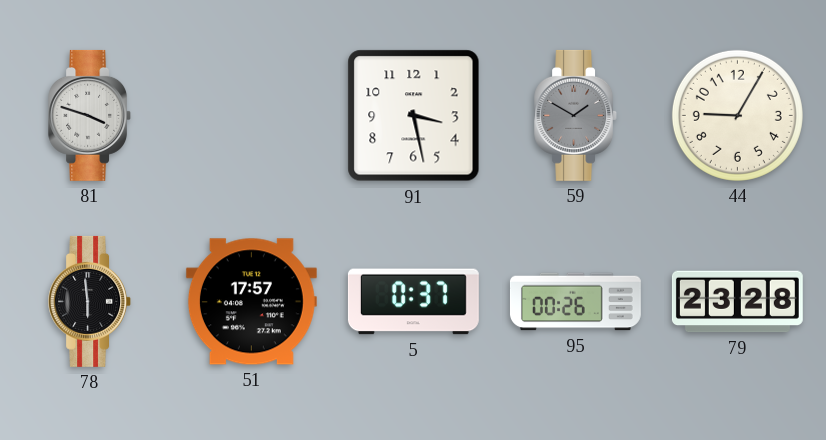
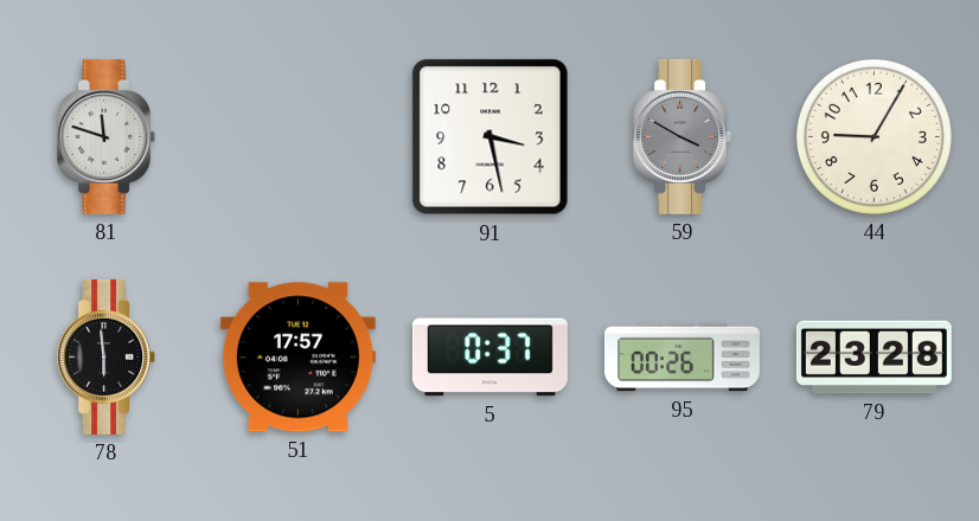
81: 3:48 -> 11:48 (107, 136)
59: 1:50 -> 3:50 (683, 136)
